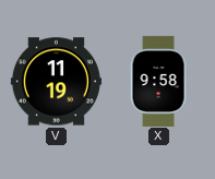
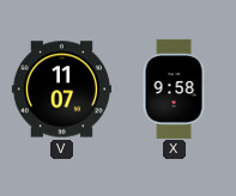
V: 11:19 -> 11:07 (61, 90)
